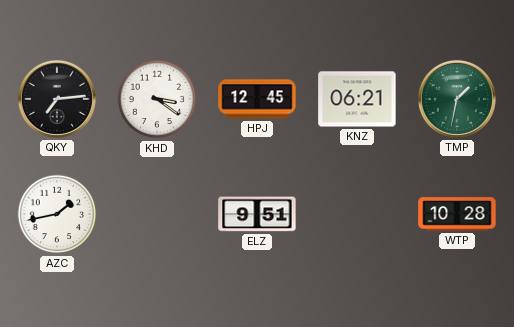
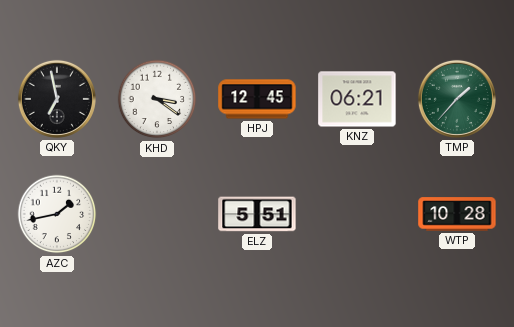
QKY: 7:14 -> 6:58 (57, 99)
TMP: 1:32 -> 1:37 (457, 99)
ELZ: 9:51 -> 5:51 (257, 214)
